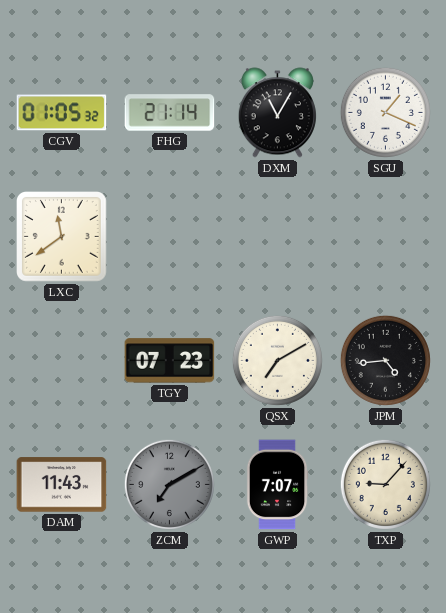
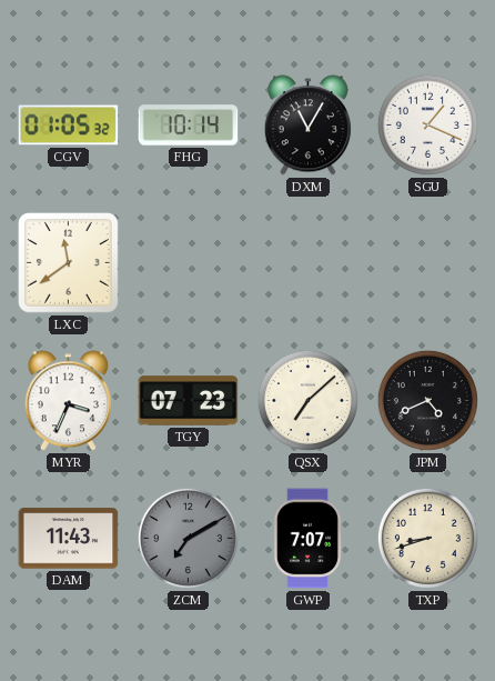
FHG: 21:14 -> 10:14 (189, 126)
MYR: none -> 3:34 (68, 401)
QSX: 7:10 -> 7:08 (307, 400)
JPM: 4:44 -> 4:41 (427, 400)
TXP: 9:07 -> 8:42 (427, 538)
